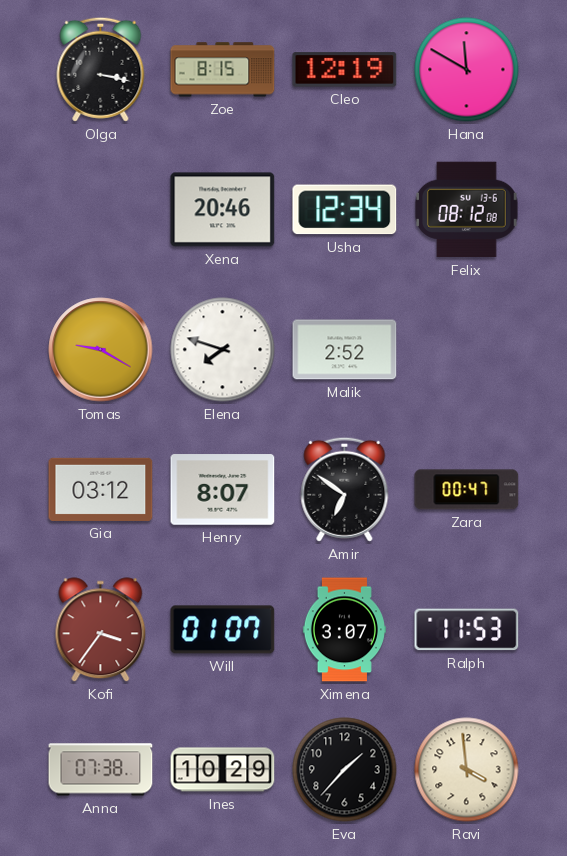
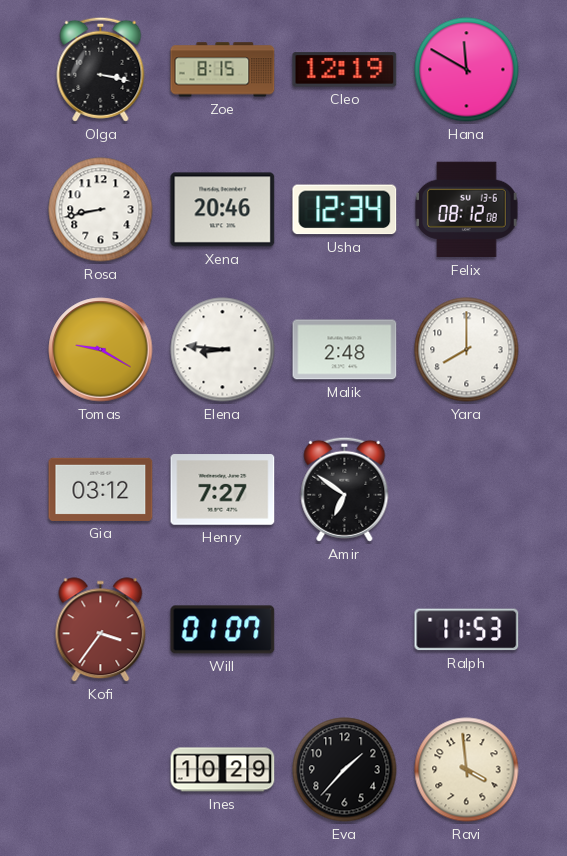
Rosa: none -> 8:43 (101, 210)
Elena: 7:48 -> 8:46 (223, 350)
Malik: 2:52 -> 2:48 (345, 350)
Yara: none -> 8:00 (467, 350)
Henry: 8:07 -> 7:27 (223, 490)
Zara: 00:47 -> none (467, 490)
Ximena: 3:07 -> none (344, 630)
Anna: 07:38 -> none (101, 770)
